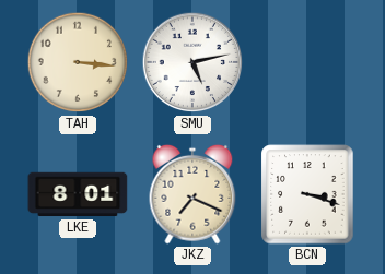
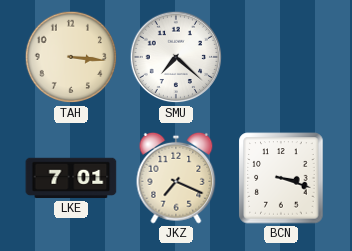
SMU: 5:13 -> 7:22 (176, 57)
LKE: 8:01 -> 7:01 (71, 178)
